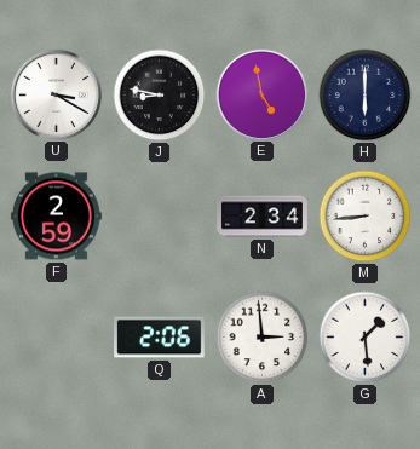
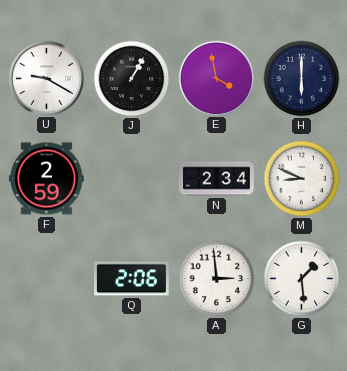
U: 3:20 -> 9:20 (46, 78)
J: 8:47 -> 1:05 (132, 79)
E: 4:58 -> 3:58 (216, 78)
M: 8:44 -> 8:49 (302, 179)
